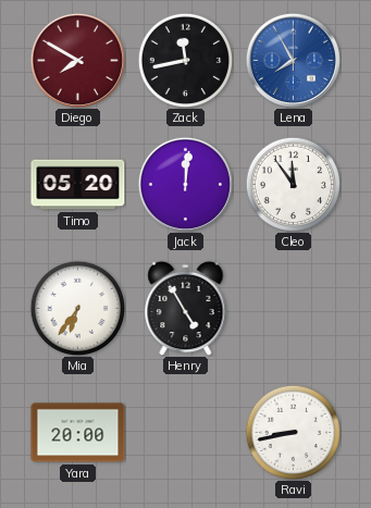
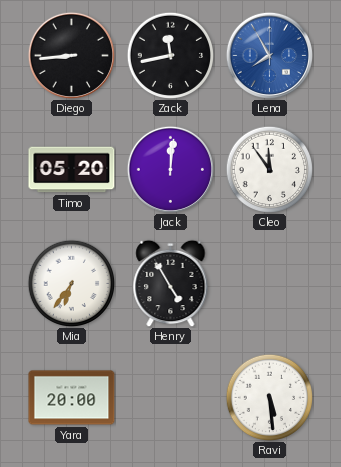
Diego: 7:50 -> 8:44 (71, 55)
Diego dial: burgundy -> black (71, 55)
Ravi: 8:43 -> 5:29 (269, 397)
